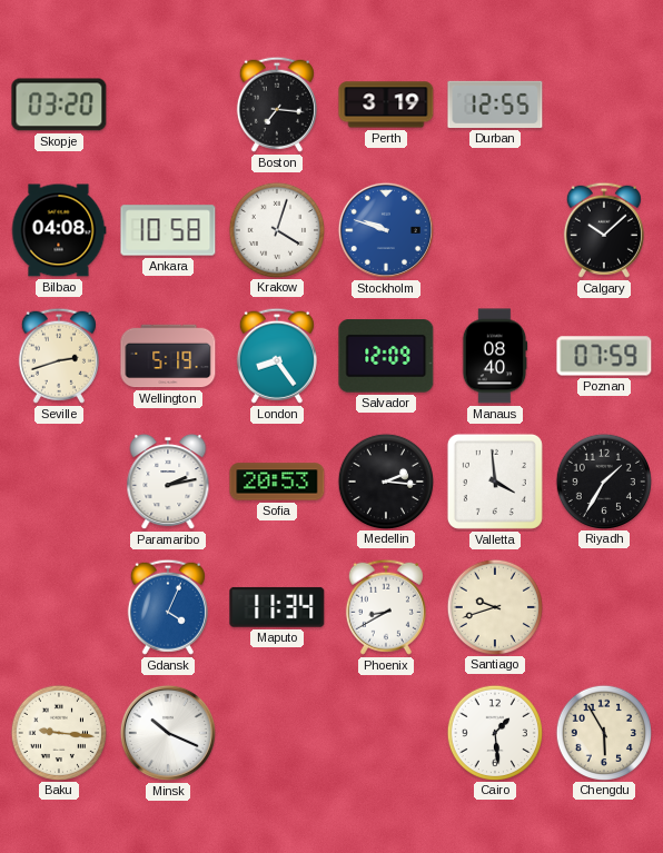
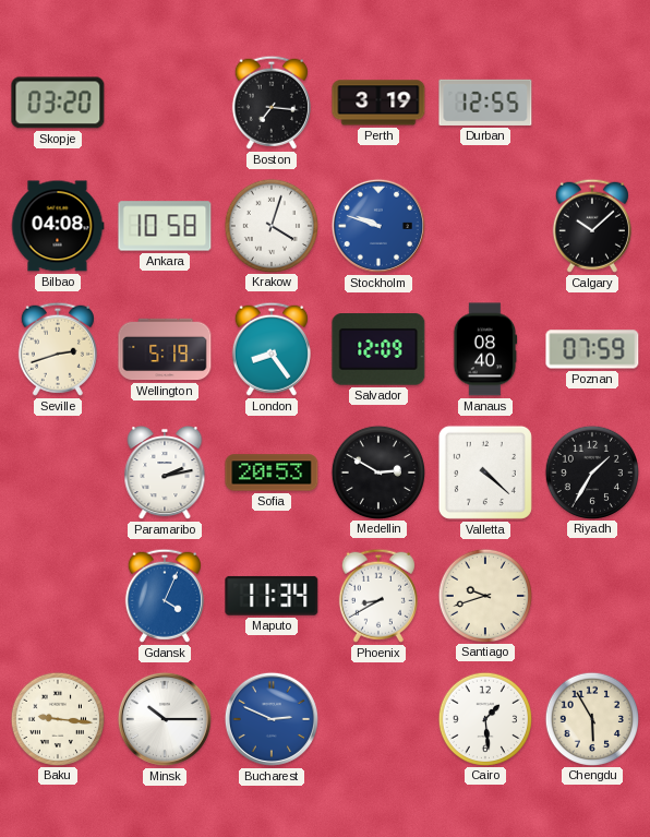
Medellin: 2:16 -> 2:50 (377, 471)
Valletta: 3:59 -> 4:22 (485, 473)
Minsk: 10:19 -> 10:15 (165, 719)
Bucharest: none -> 2:49 (272, 719)
